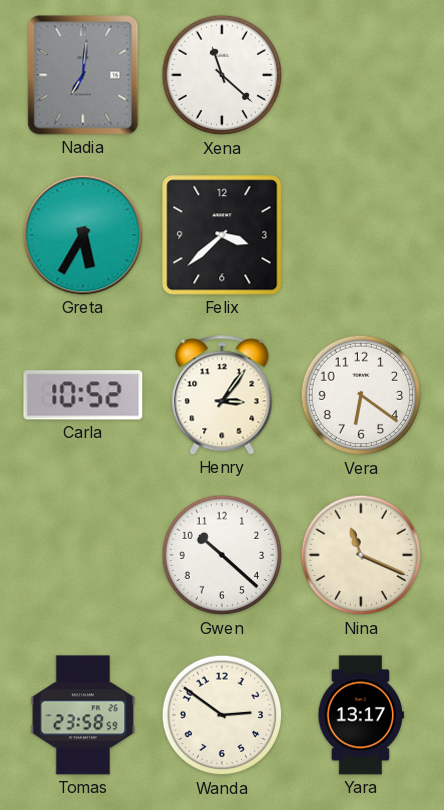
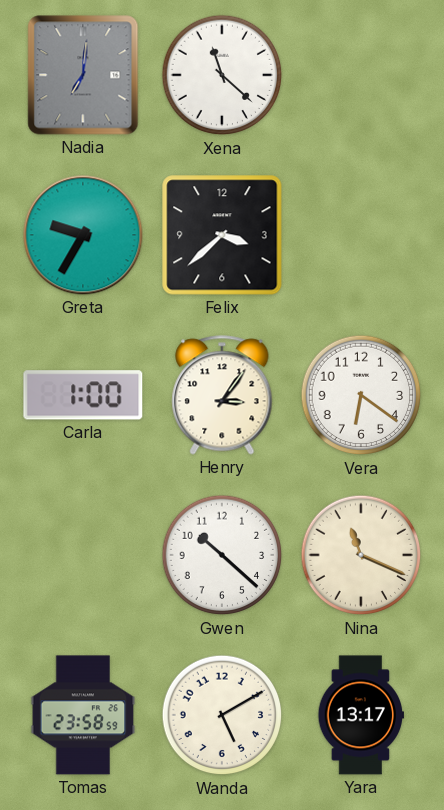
Greta: 5:35 -> 9:35 (83, 235)
Carla: 10:52 -> 1:00 (83, 395)
Wanda: 2:51 -> 5:10 (222, 715)
